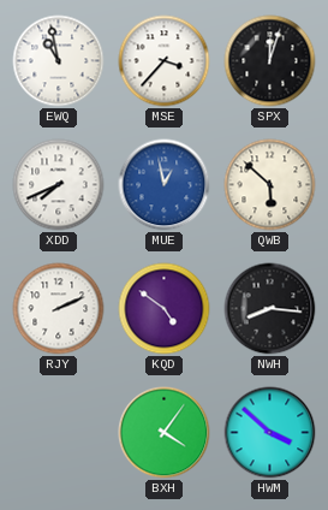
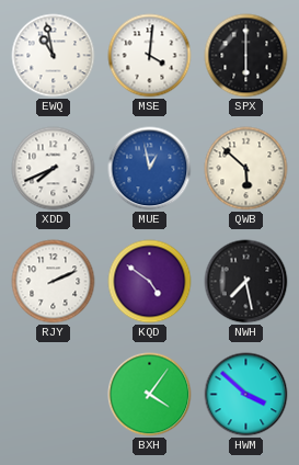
MSE: 3:37 -> 4:01 (150, 56)
SPX: 12:03 -> 6:00 (246, 56)
NWH: 8:16 -> 7:28 (246, 282)
